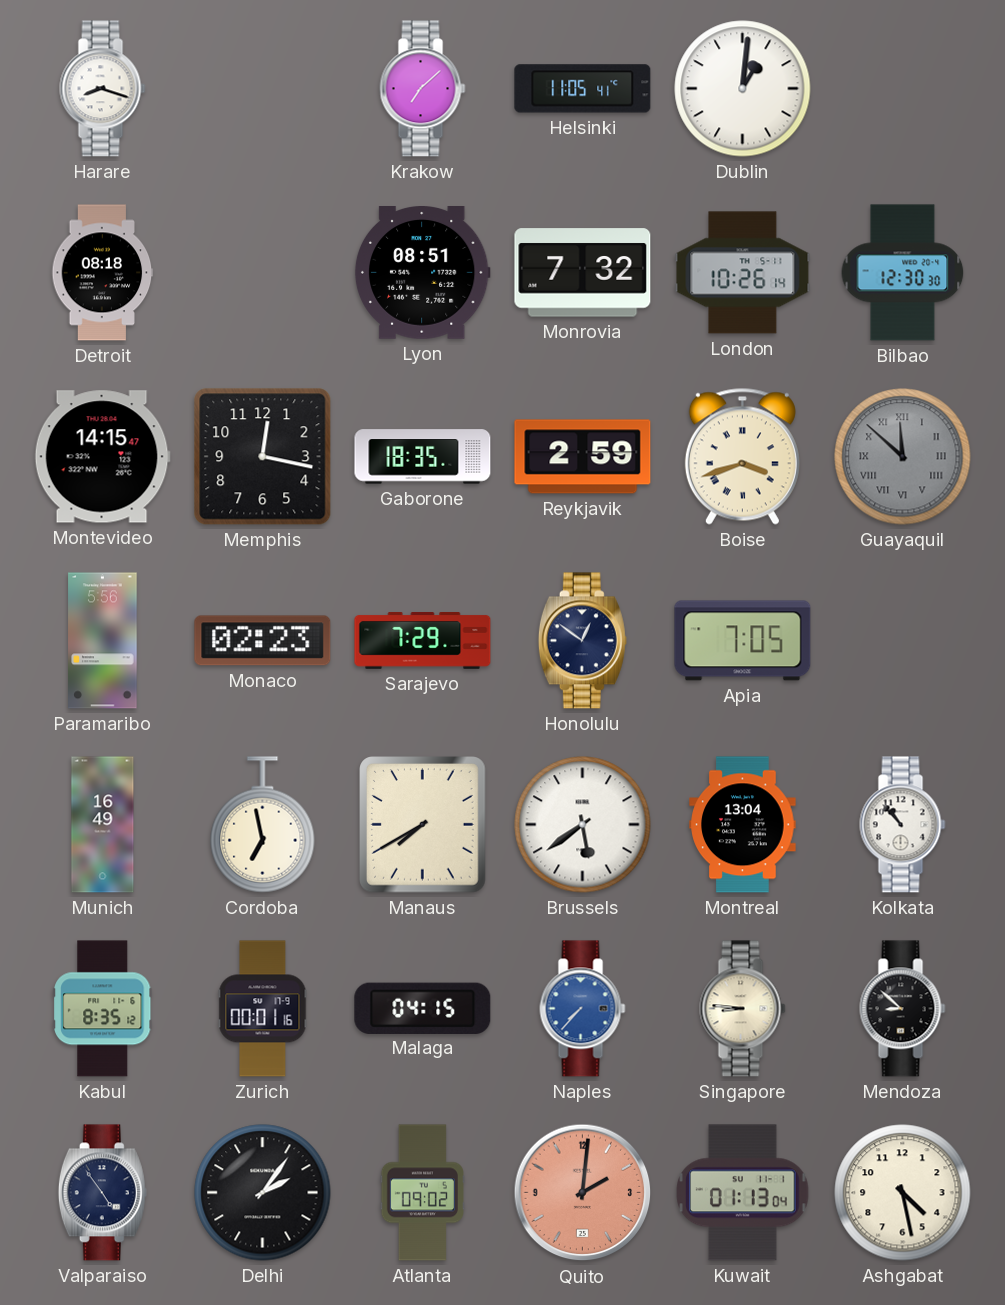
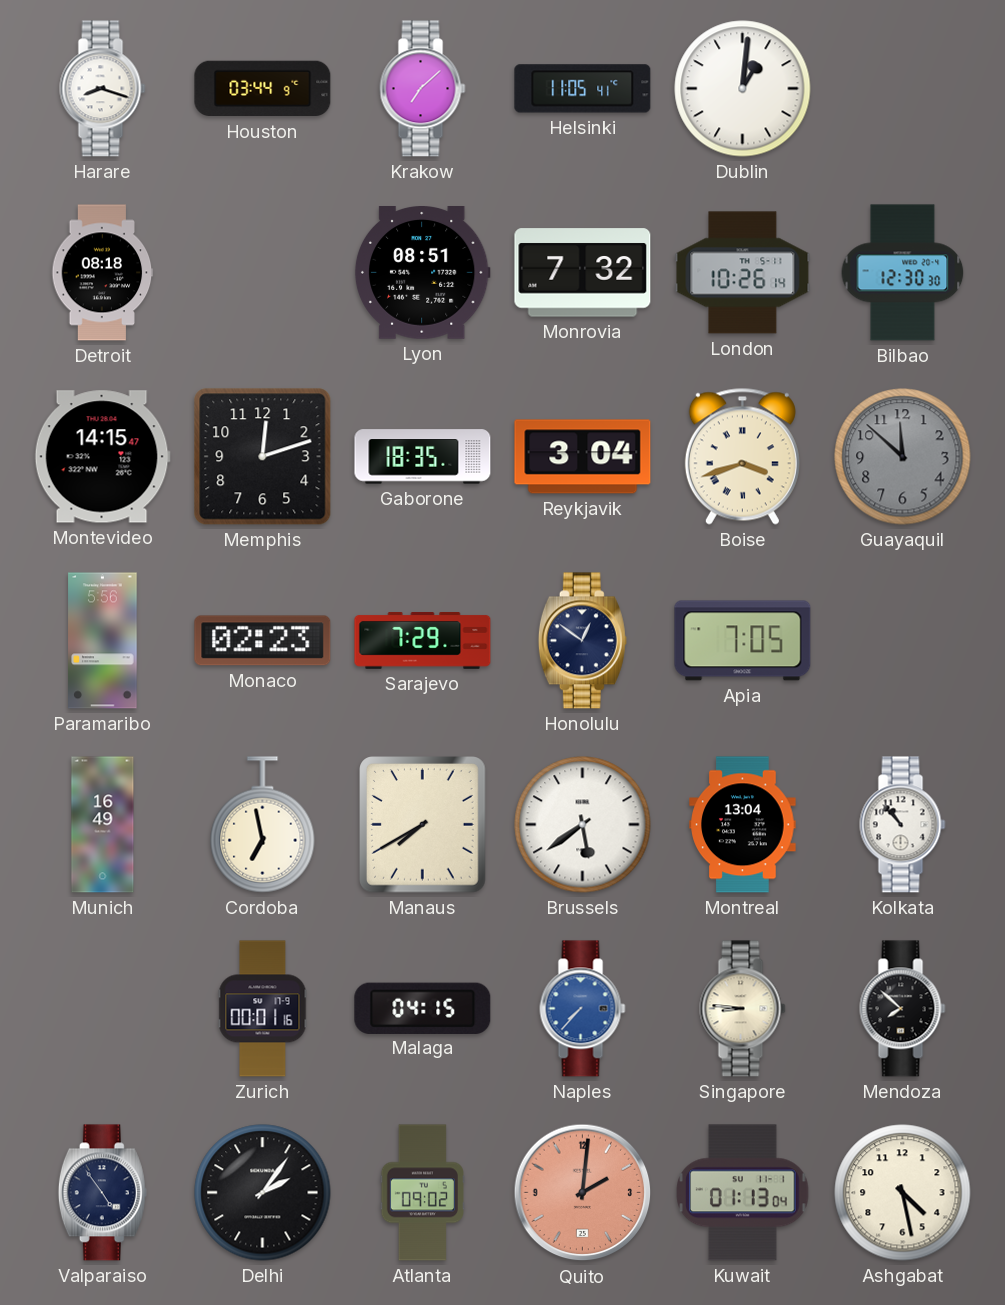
Houston: none -> 03:44 (263, 89)
Memphis: 12:17 -> 12:12 (263, 457)
Reykjavik: 2:59 -> 3:04 (583, 457)
Guayaquil numerals: Roman -> Arabic (903, 457)
Kabul: 8:35 -> none (103, 1009)
Mendoza: 8:52 -> 7:52 (903, 1009)
